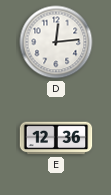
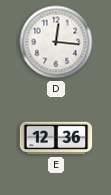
D: 12:14 -> 12:16 (56, 42)
